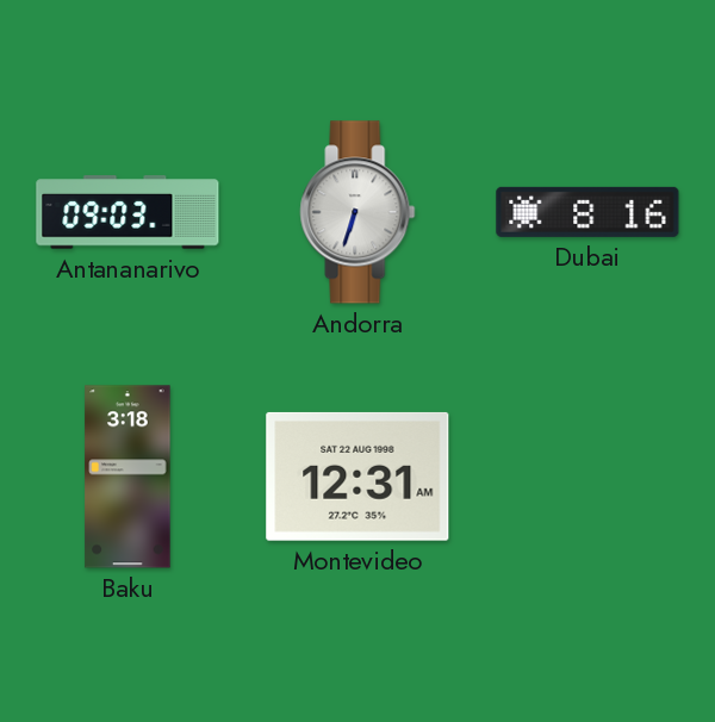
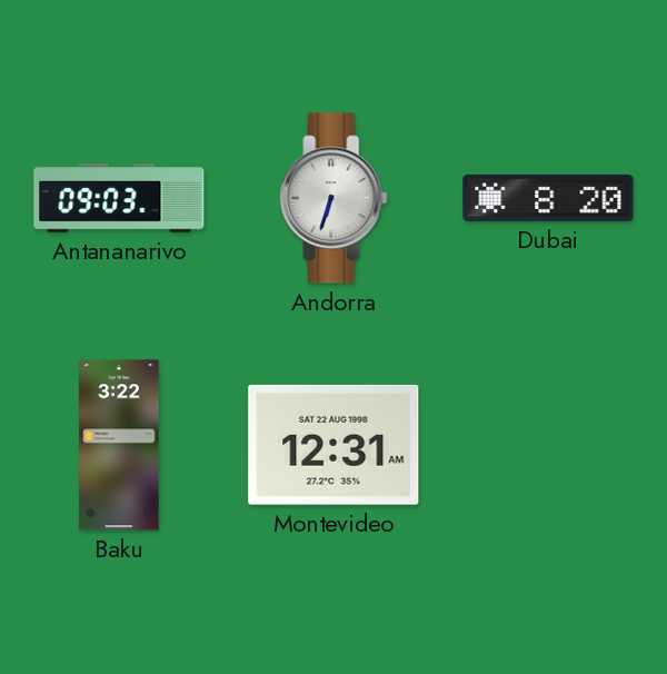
Dubai: 8:16 -> 8:20 (548, 198)
Baku: 3:18 -> 3:22 (119, 445)
